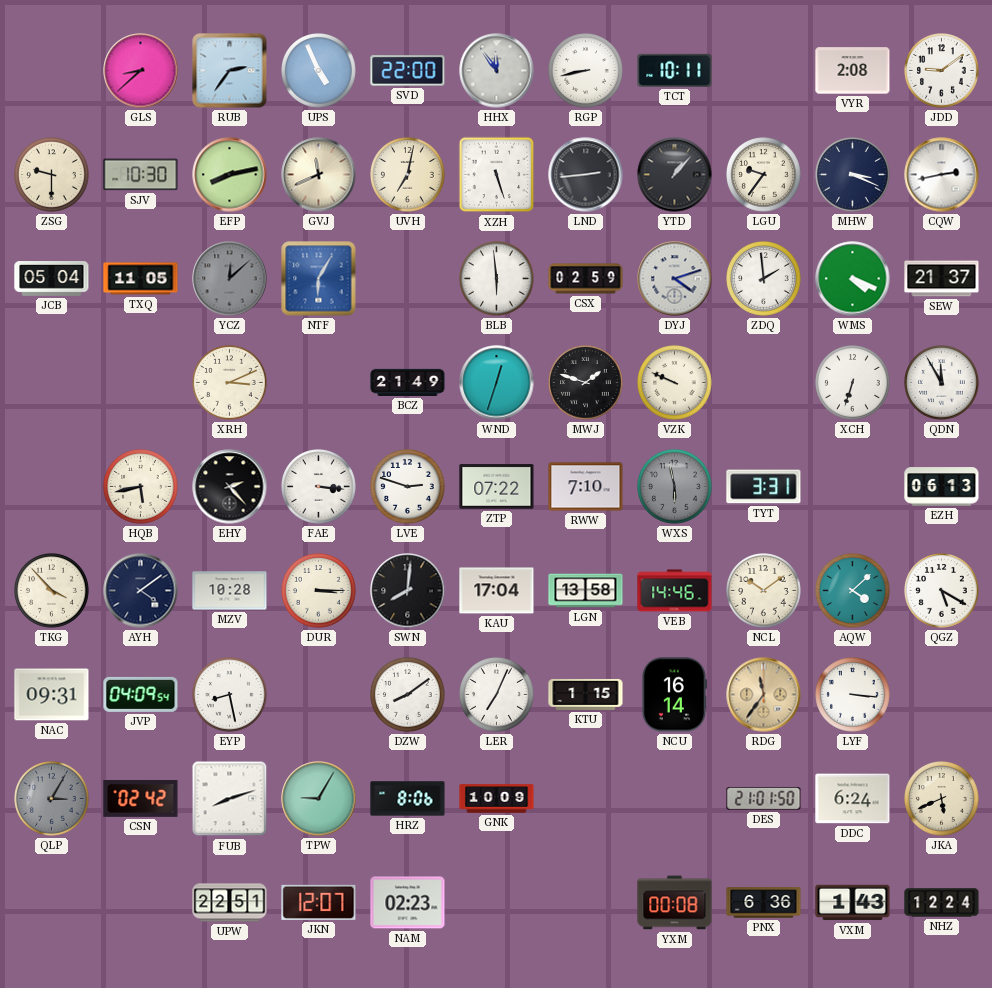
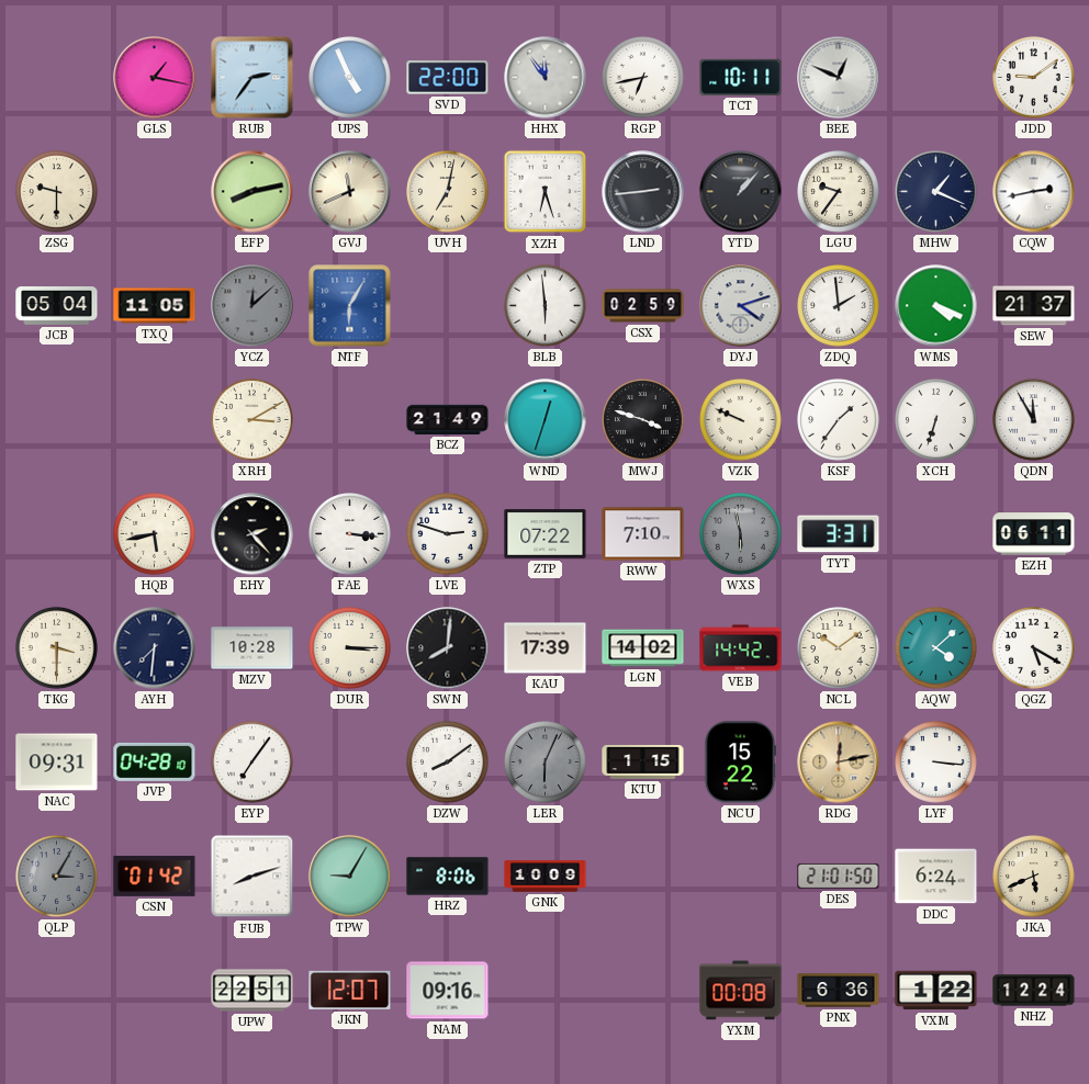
GLS: 8:38 -> 1:17 (155, 78)
RGP: 8:43 -> 6:43 (643, 78)
BEE: none -> 12:49 (839, 78)
VYR: 2:08 -> none (853, 71)
SJV: 10:30 -> none (141, 175)
XZH: 5:27 -> 6:27 (546, 192)
MHW: 3:19 -> 1:19 (936, 192)
XRH: 3:11 -> 3:10 (252, 420)
MWJ: 1:48 -> 3:48 (643, 420)
KSF: none -> 1:36 (839, 420)
EZH: 06:13 -> 06:11 (1034, 534)
TKG: 3:53 -> 3:30 (57, 648)
AYH: 4:09 -> 7:31 (155, 648)
KAU: 17:04 -> 17:39 (546, 648)
LGN: 13:58 -> 14:02 (643, 648)
VEB: 14:46 -> 14:42 (741, 648)
JVP: 04:09 -> 04:28 (155, 761)
EYP: 8:28 -> 7:06 (252, 763)
LER: 7:04 -> 6:04 (546, 763)
LER dial: white -> grey (546, 763)
NCU: 16:14 -> 15:22 (739, 763)
RDG: 11:36 -> 12:13 (839, 763)
CSN: 02:42 -> 01:42 (155, 876)
NAM: 02:23 -> 09:16 (448, 991)
VXM: 1:43 -> 1:22 (936, 991)
